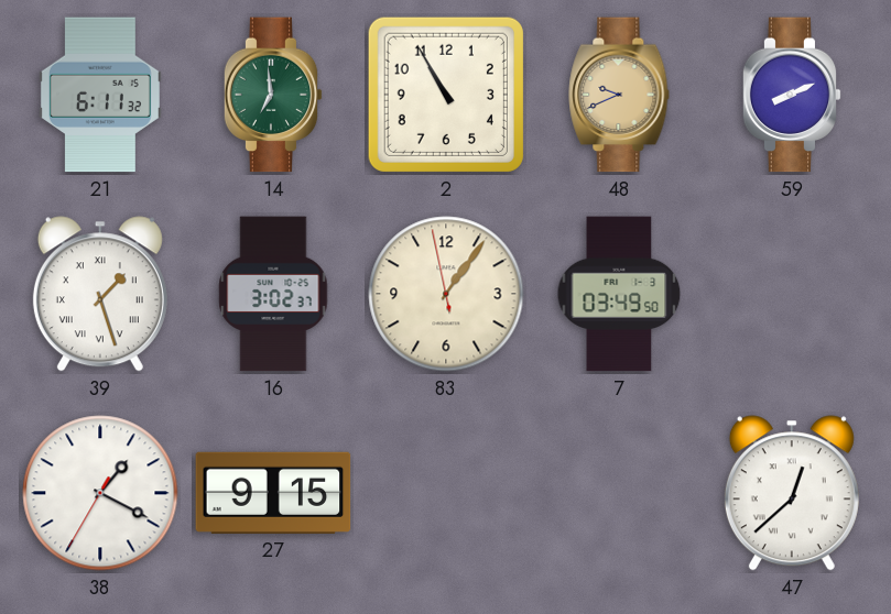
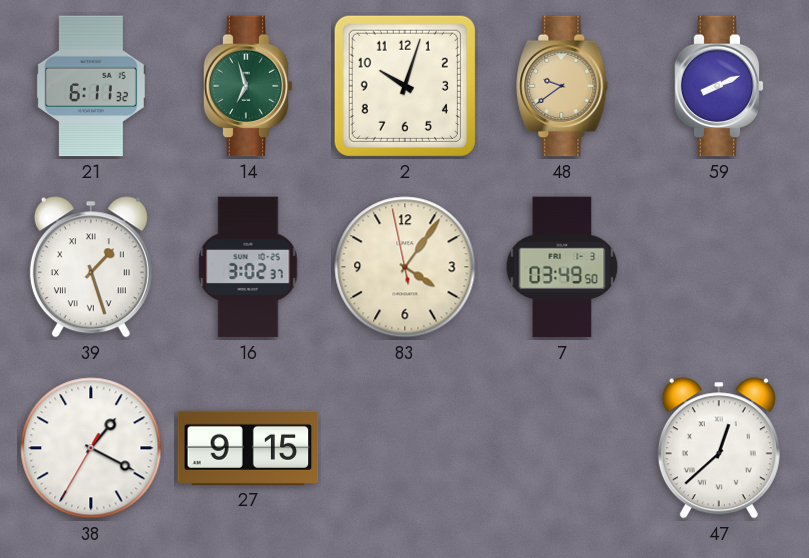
14: 6:59 -> 6:57 (248, 86)
2: 10:55 -> 10:03 (405, 86)
48: 9:41 -> 9:39 (562, 86)
83: 1:05 -> 4:05 (405, 267)
